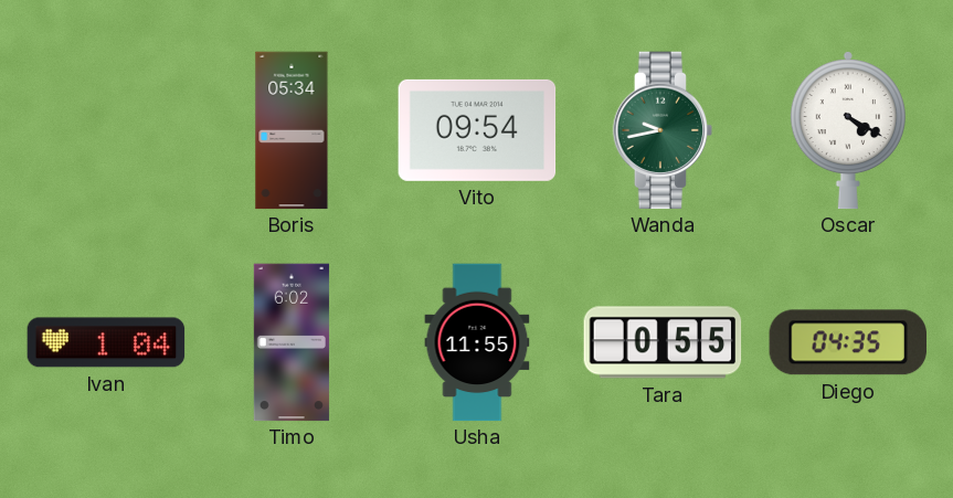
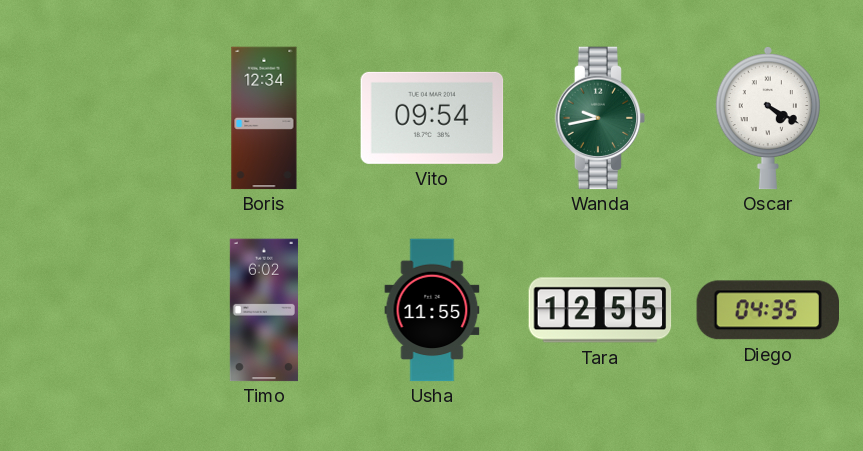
Boris: 05:34 -> 12:34 (264, 118)
Ivan: 1:04 -> none (106, 342)
Tara: 0:55 -> 12:55 (600, 310)
